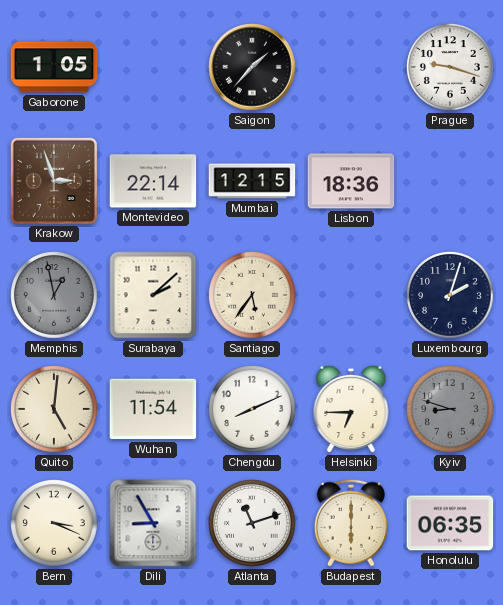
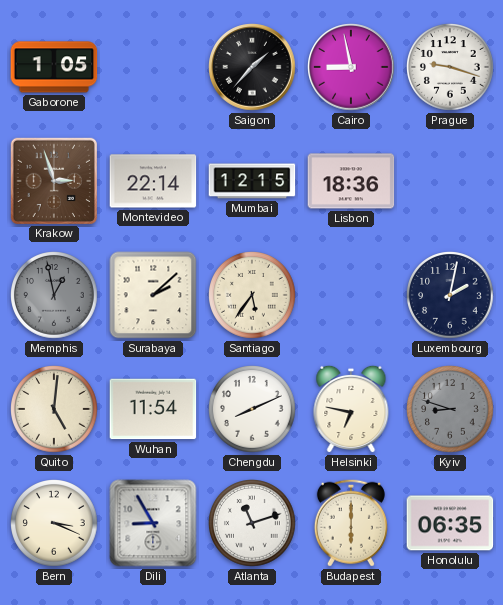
Cairo: none -> 8:58 (351, 67)
Luxembourg: 2:03 -> 2:02 (450, 295)
Helsinki: 6:45 -> 6:47 (351, 409)
